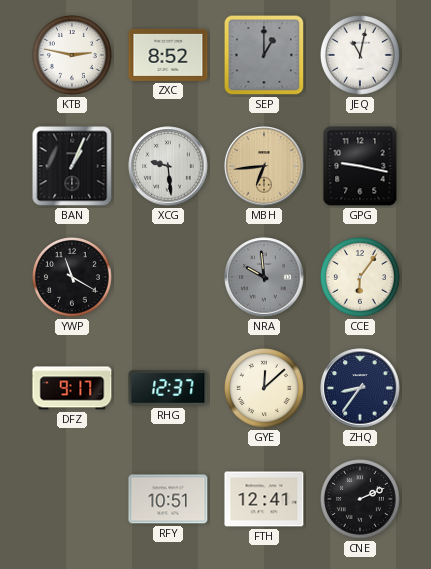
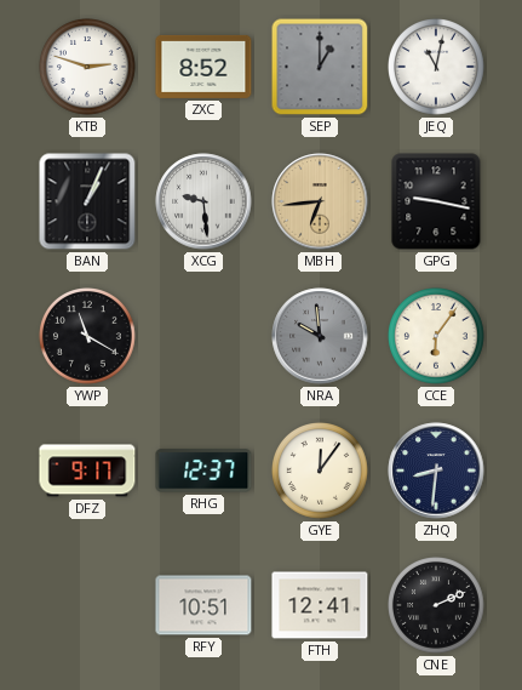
KTB: 2:47 -> 2:48 (88, 68)
GYE: 12:08 -> 12:06 (321, 472)
ZHQ: 8:36 -> 8:31 (436, 471)
